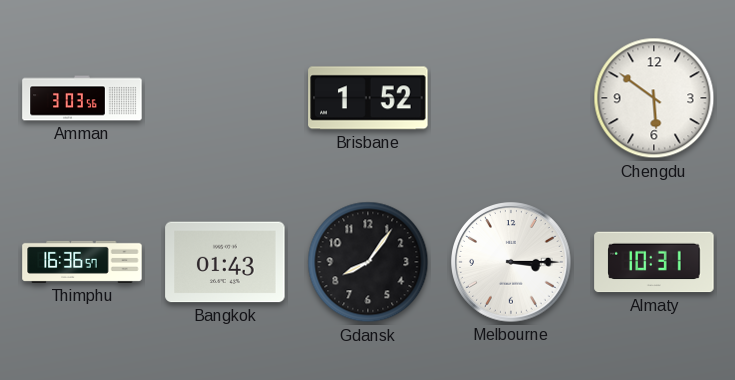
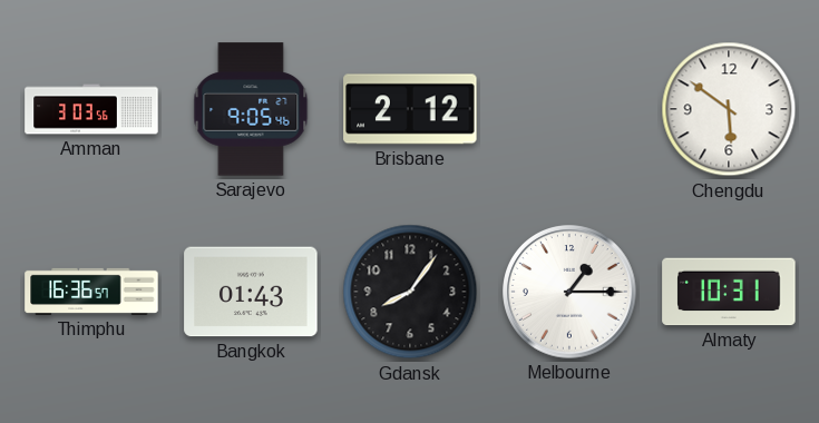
Sarajevo: none -> 9:05 (251, 109)
Brisbane: 1:52 -> 2:12 (410, 109)
Melbourne: 3:15 -> 1:15 (569, 292)
